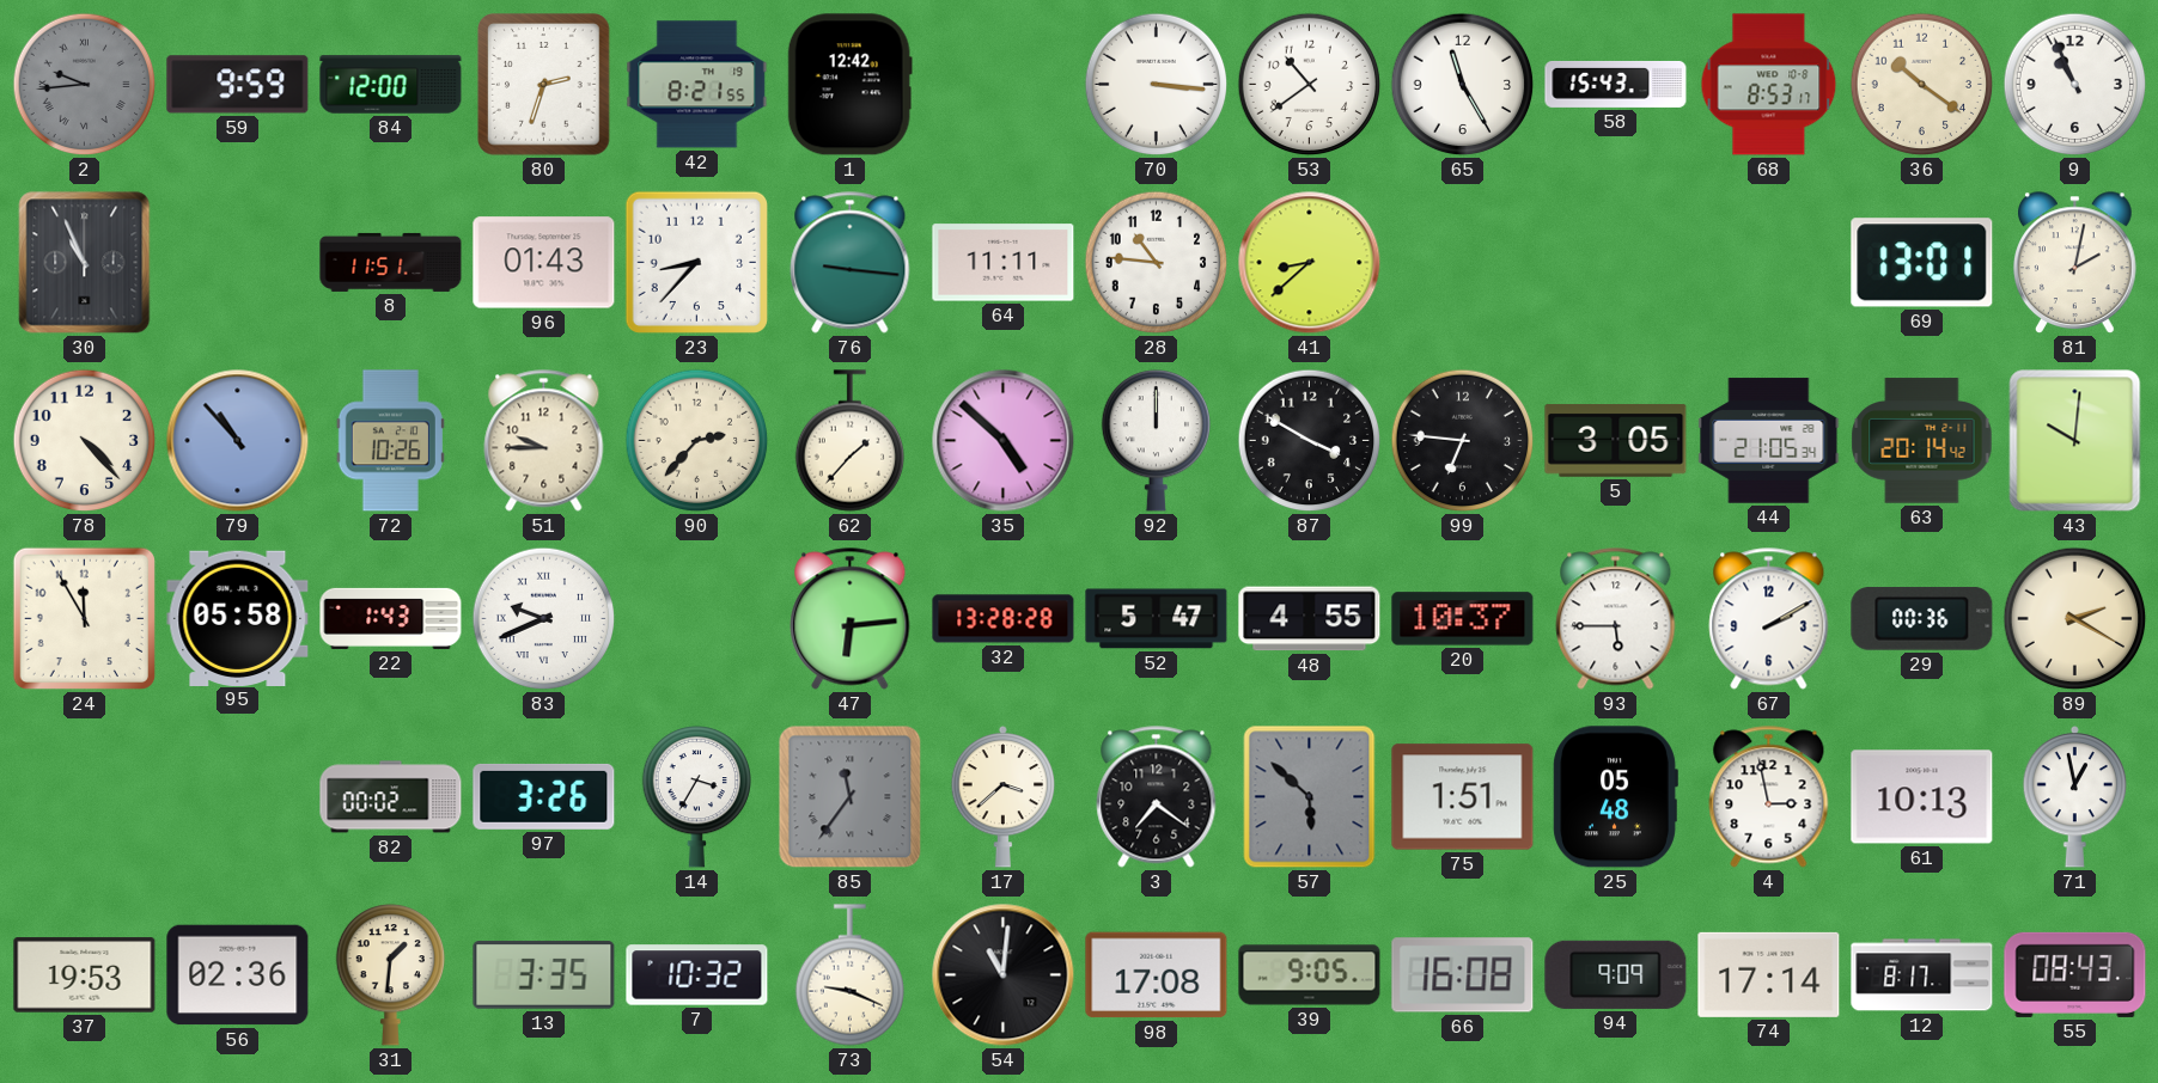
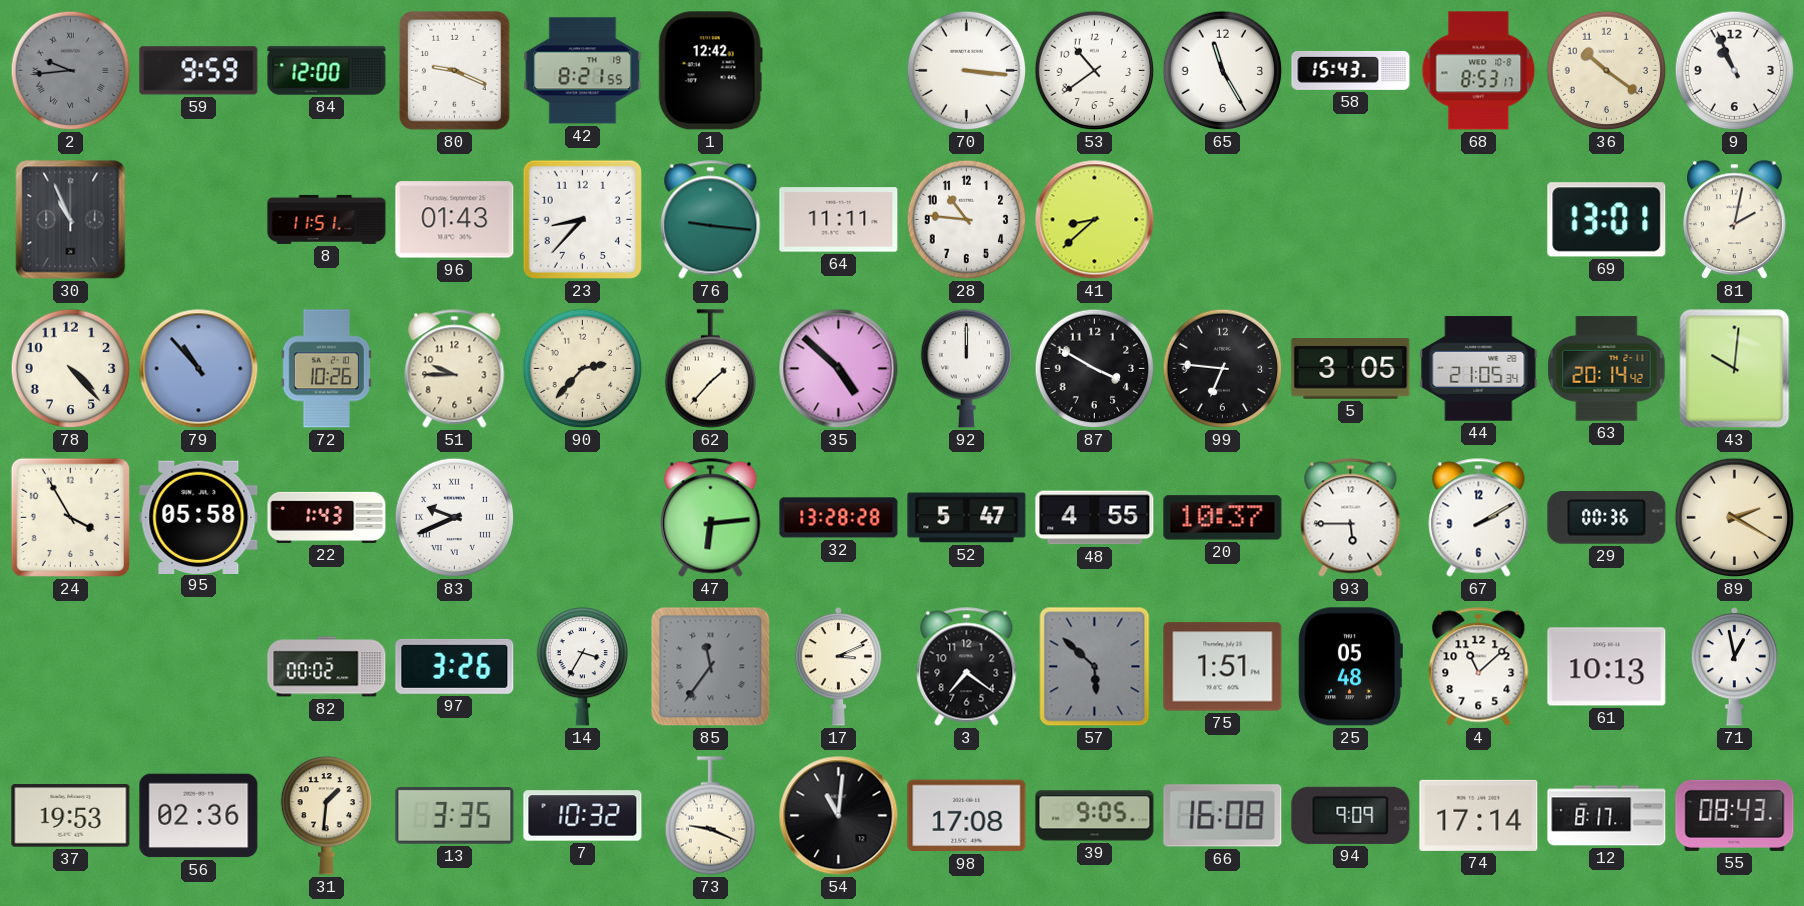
80: 2:33 -> 9:19 (455, 71)
24: 11:55 -> 3:55 (70, 517)
17: 3:38 -> 3:11 (839, 666)
4: 2:58 -> 11:08 (1479, 667)
